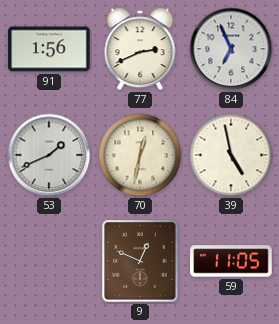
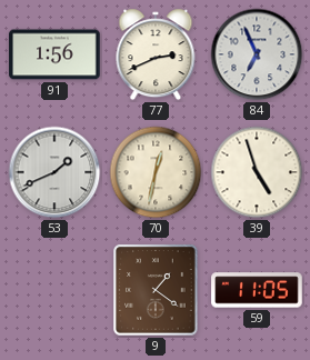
39: 4:58 -> 4:57 (257, 172)
9: 12:49 -> 1:21 (156, 290)
